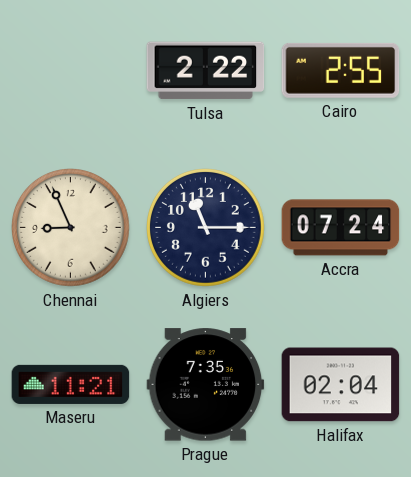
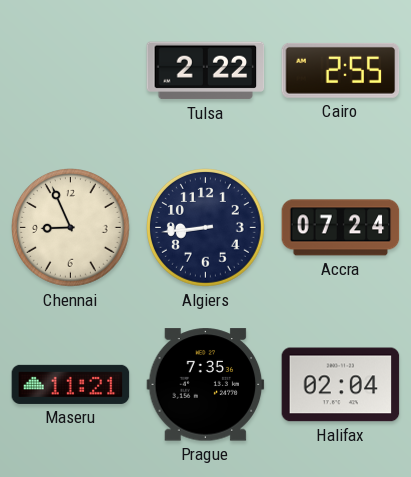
Algiers: 11:15 -> 8:44 (206, 228)
